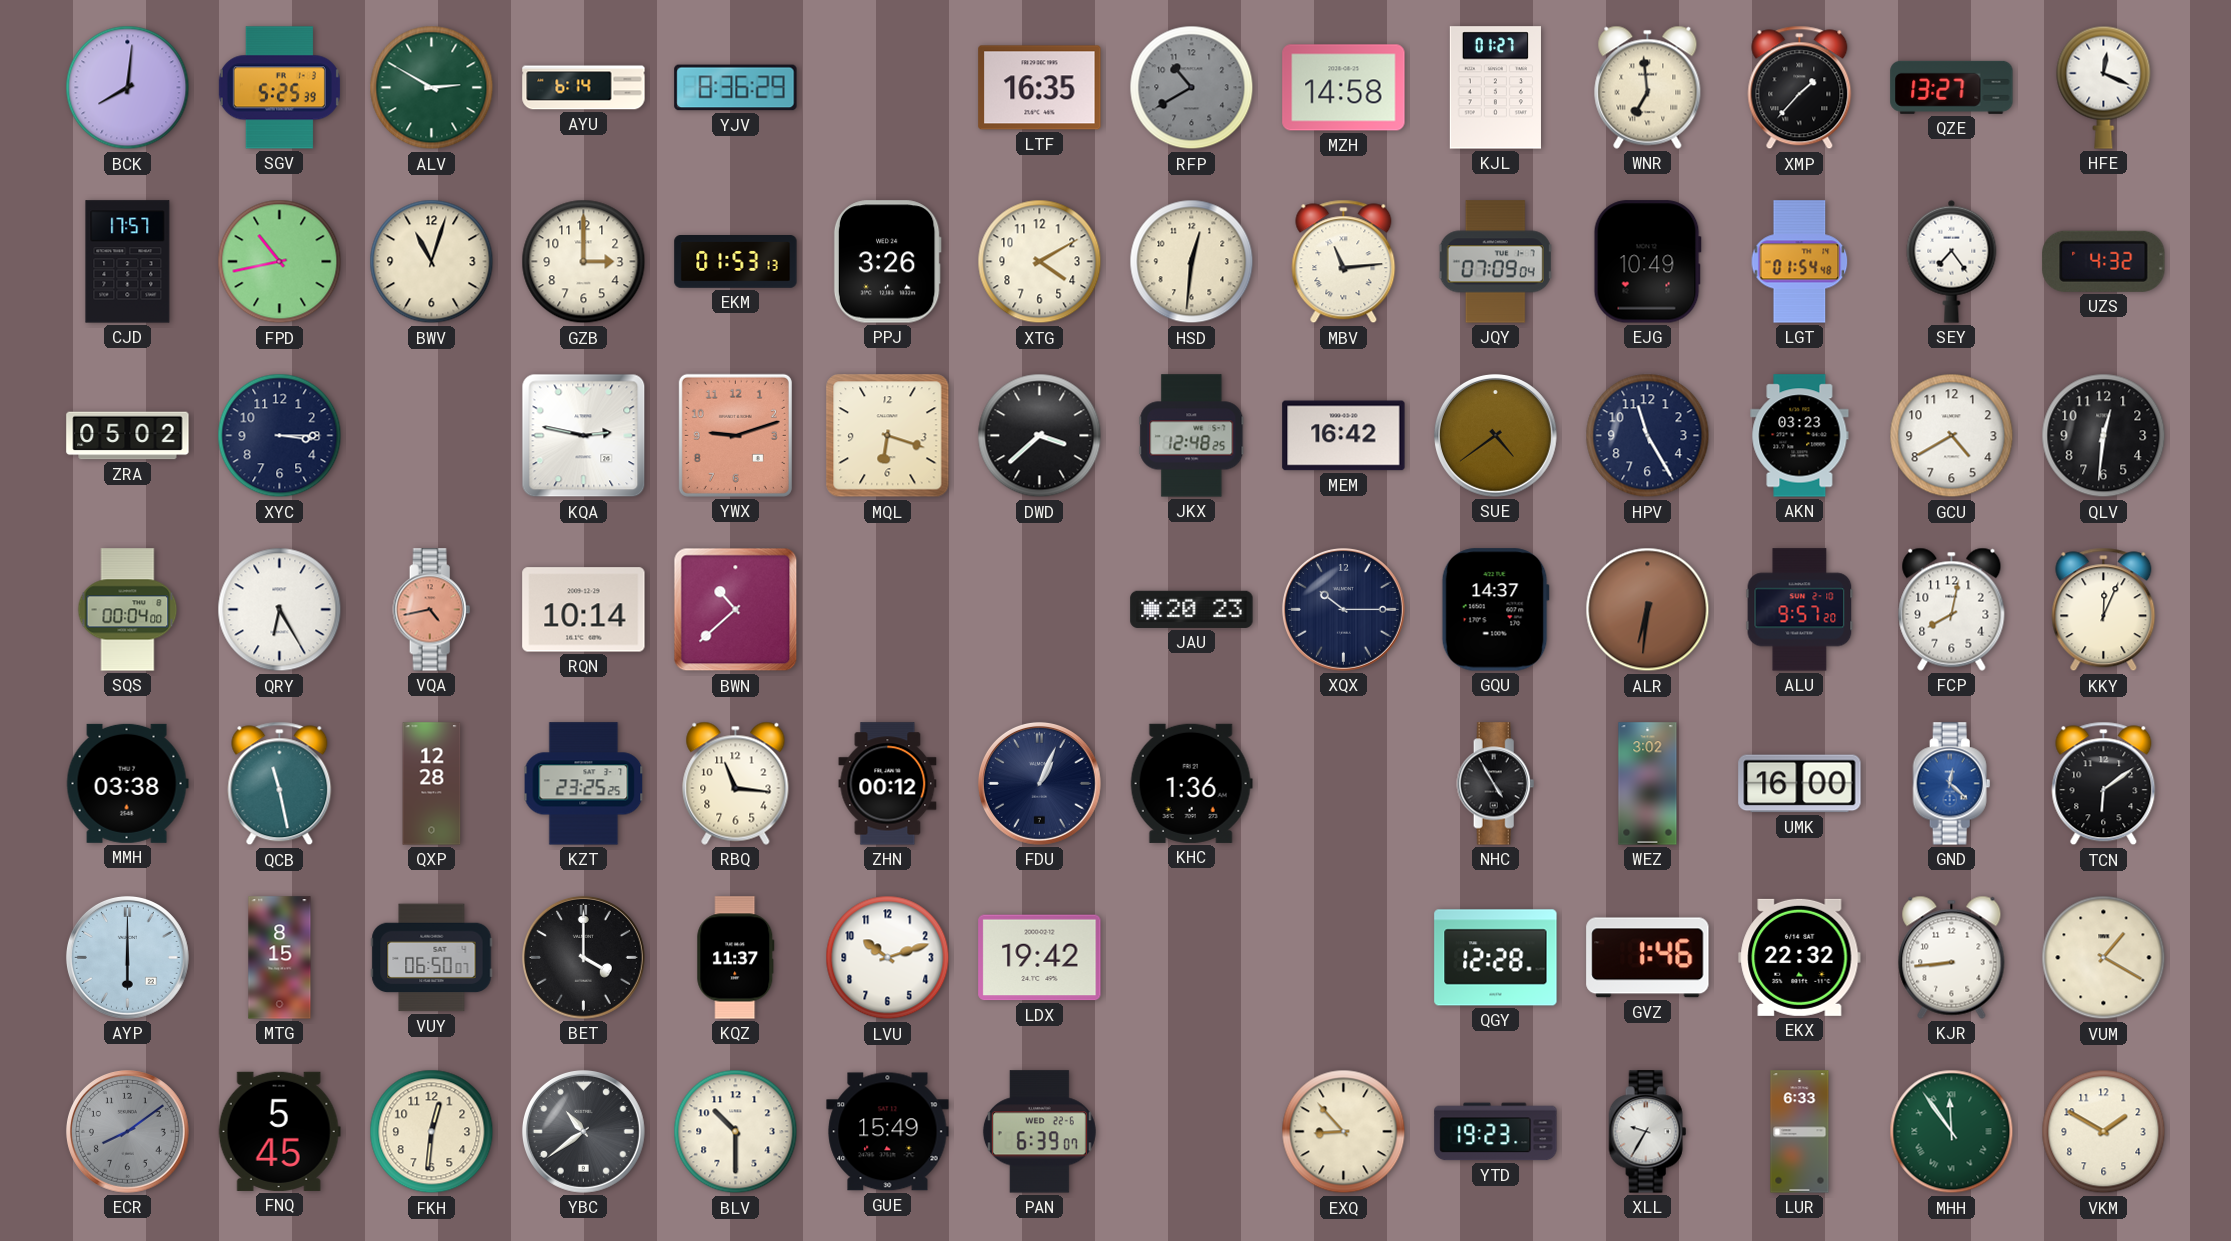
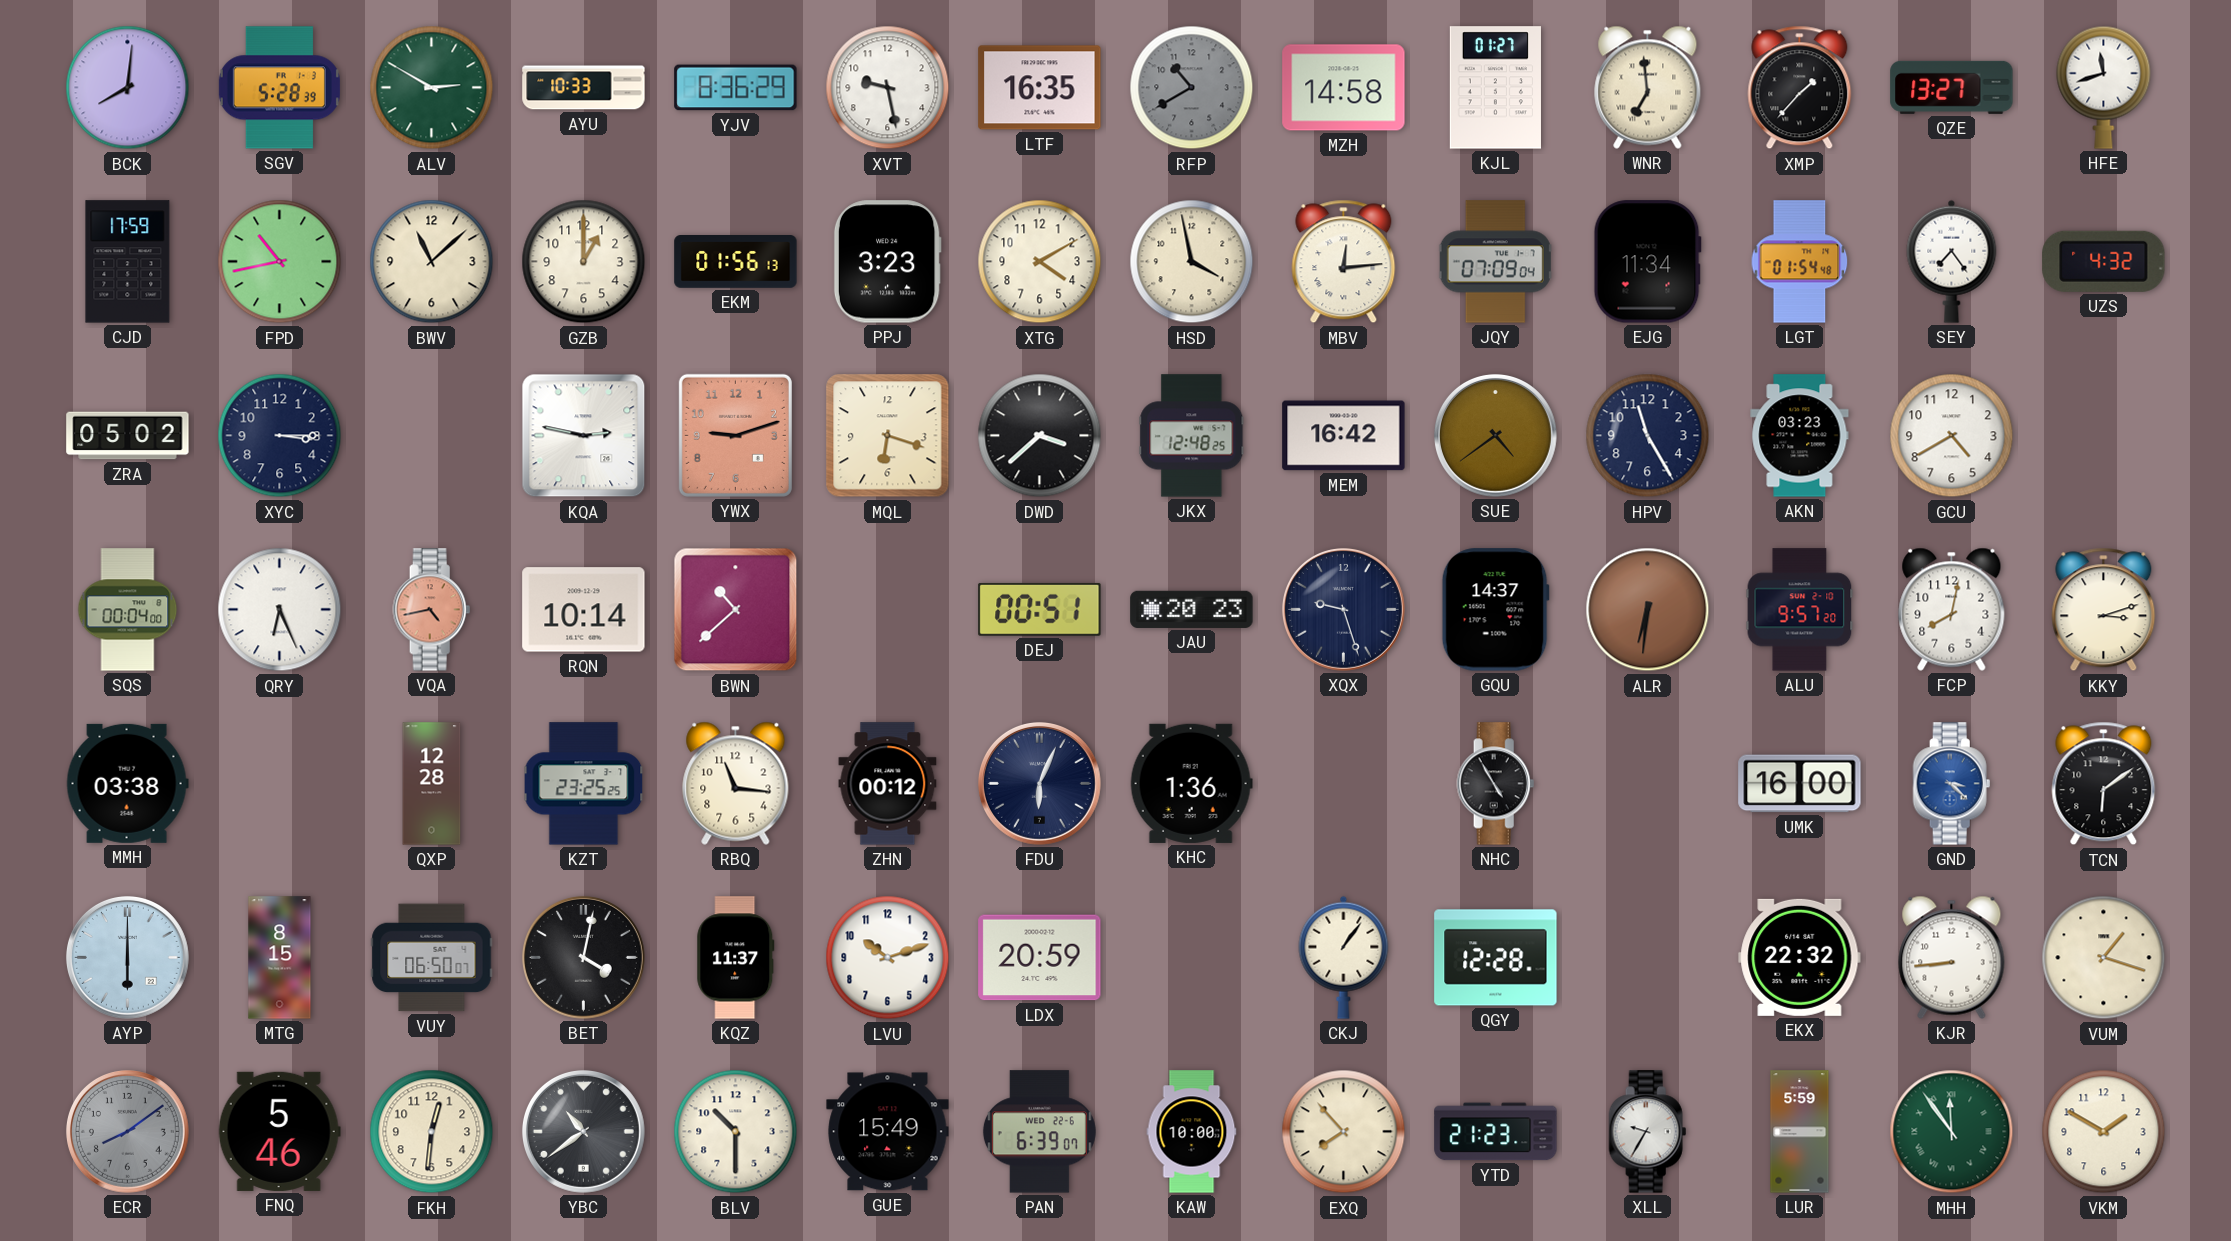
SGV: 5:25 -> 5:28 (279, 88)
AYU: 6:14 -> 10:33 (584, 88)
XVT: none -> 9:28 (888, 88)
HFE: 12:19 -> 11:42 (2104, 87)
CJD: 17:57 -> 17:59 (128, 262)
BWV: 11:03 -> 11:08 (432, 262)
GZB: 3:00 -> 1:00 (584, 262)
EKM: 01:53 -> 01:56 (736, 262)
PPJ: 3:26 -> 3:23 (887, 262)
HSD: 12:31 -> 3:58 (1192, 262)
MBV: 11:14 -> 12:14 (1344, 262)
EJG: 10:49 -> 11:34 (1647, 262)
QLV: 12:31 -> none (2104, 436)
QRY: 6:25 -> 6:26 (280, 610)
DEJ: none -> 00:51 (1040, 609)
XQX: 10:15 -> 9:27 (1343, 609)
KKY: 12:04 -> 3:12 (2104, 610)
QCB: 11:28 -> none (280, 784)
FDU: 1:04 -> 6:04 (1039, 783)
WEZ: 3:02 -> none (1648, 784)
GND: 12:22 -> 3:22 (1952, 784)
BET: 4:00 -> 4:02 (583, 957)
LDX: 19:42 -> 20:59 (1040, 958)
CKJ: none -> 1:06 (1344, 957)
GVZ: 1:46 -> none (1648, 958)
VUM: 1:20 -> 1:18 (2104, 958)
FNQ: 5:45 -> 5:46 (279, 1131)
KAW: none -> 10:00 (1192, 1132)
EXQ: 8:53 -> 7:53 (1344, 1132)
YTD: 19:23 -> 21:23 (1496, 1132)
LUR: 6:33 -> 5:59 (1800, 1132)
